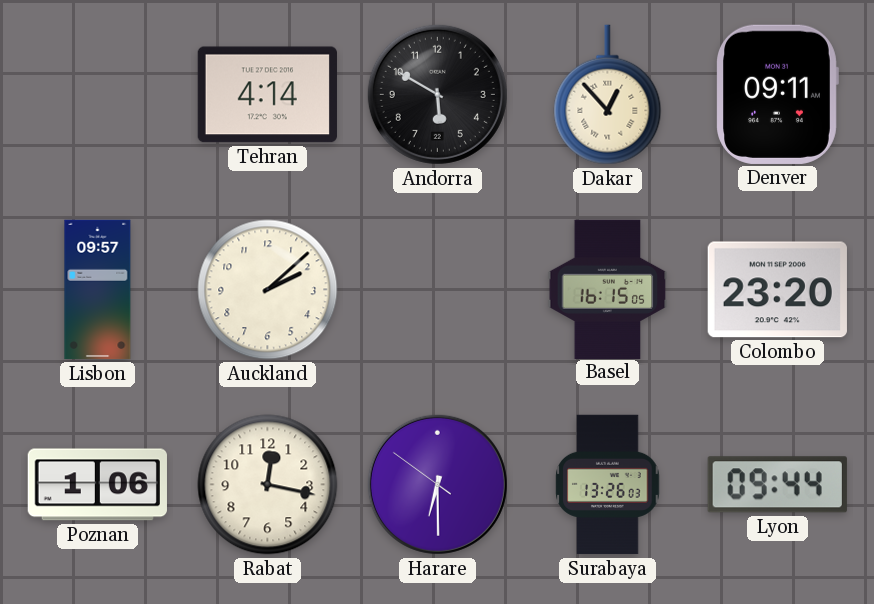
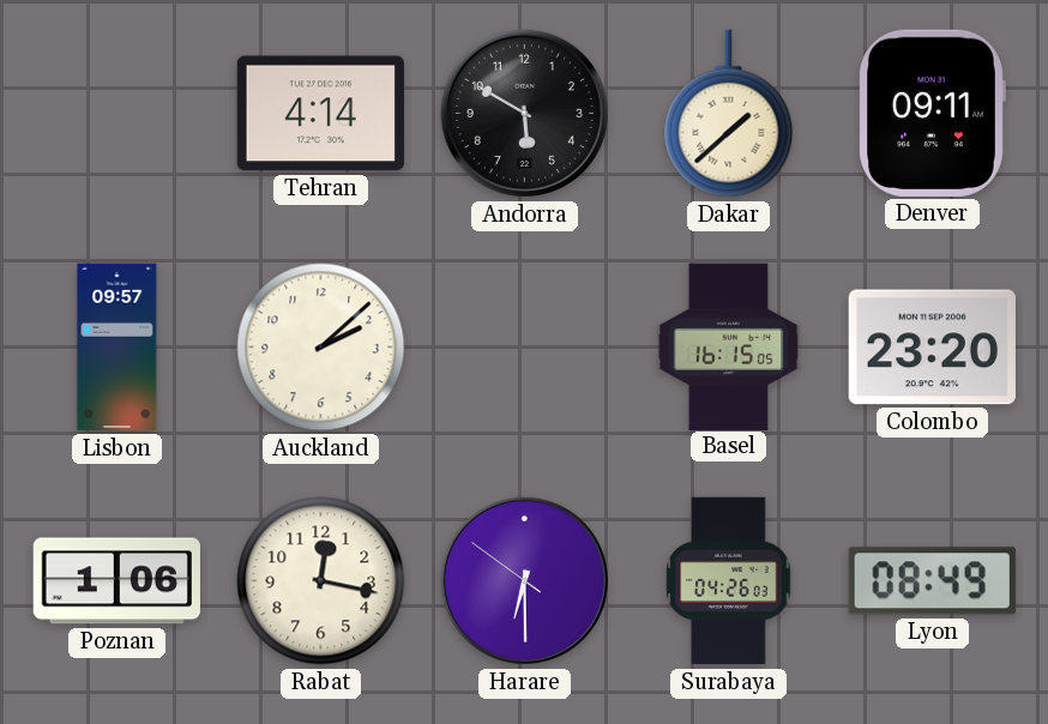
Dakar: 12:53 -> 1:38 (729, 114)
Surabaya: 13:26 -> 04:26 (729, 581)
Lyon: 09:44 -> 08:49 (932, 581)
